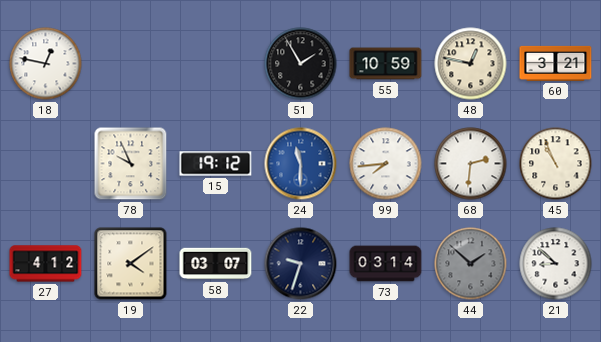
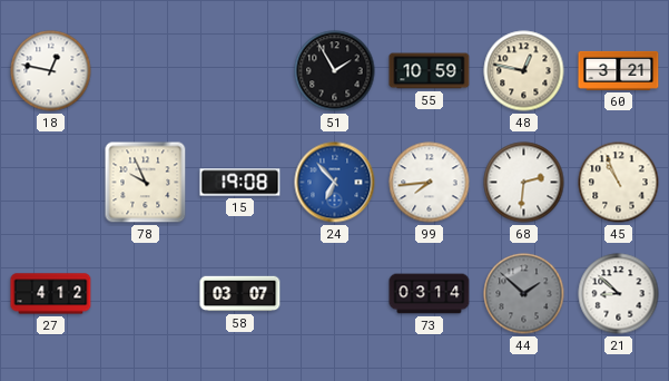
15: 19:12 -> 19:08 (240, 183)
24: 11:30 -> 6:53 (335, 183)
19: 4:09 -> none (131, 264)
22: 9:33 -> none (301, 264)
